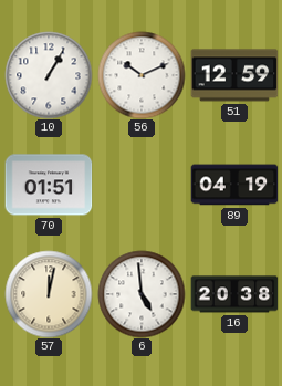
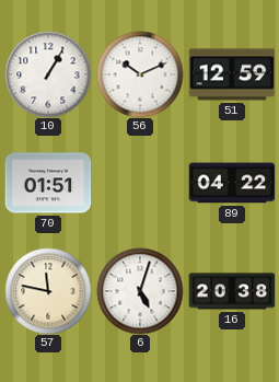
89: 04:19 -> 04:22 (232, 183)
57: 12:02 -> 11:47 (48, 291)
6: 4:59 -> 5:03 (140, 291)
